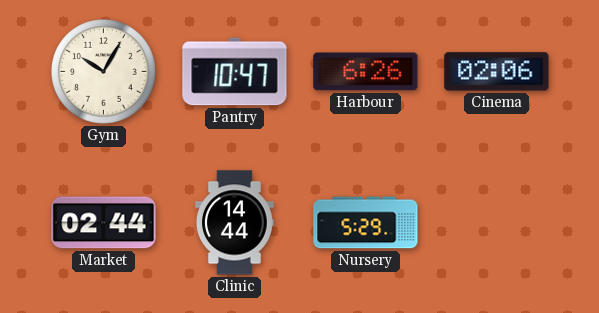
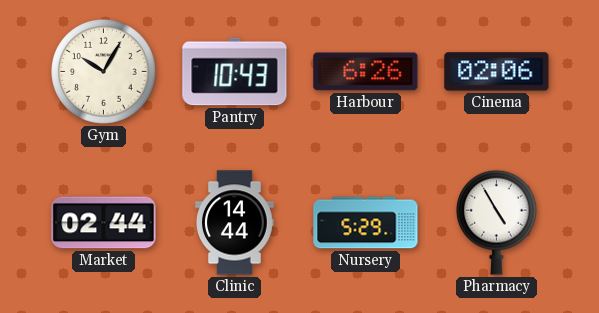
Pantry: 10:47 -> 10:43 (235, 72)
Pharmacy: none -> 4:55 (497, 222)
